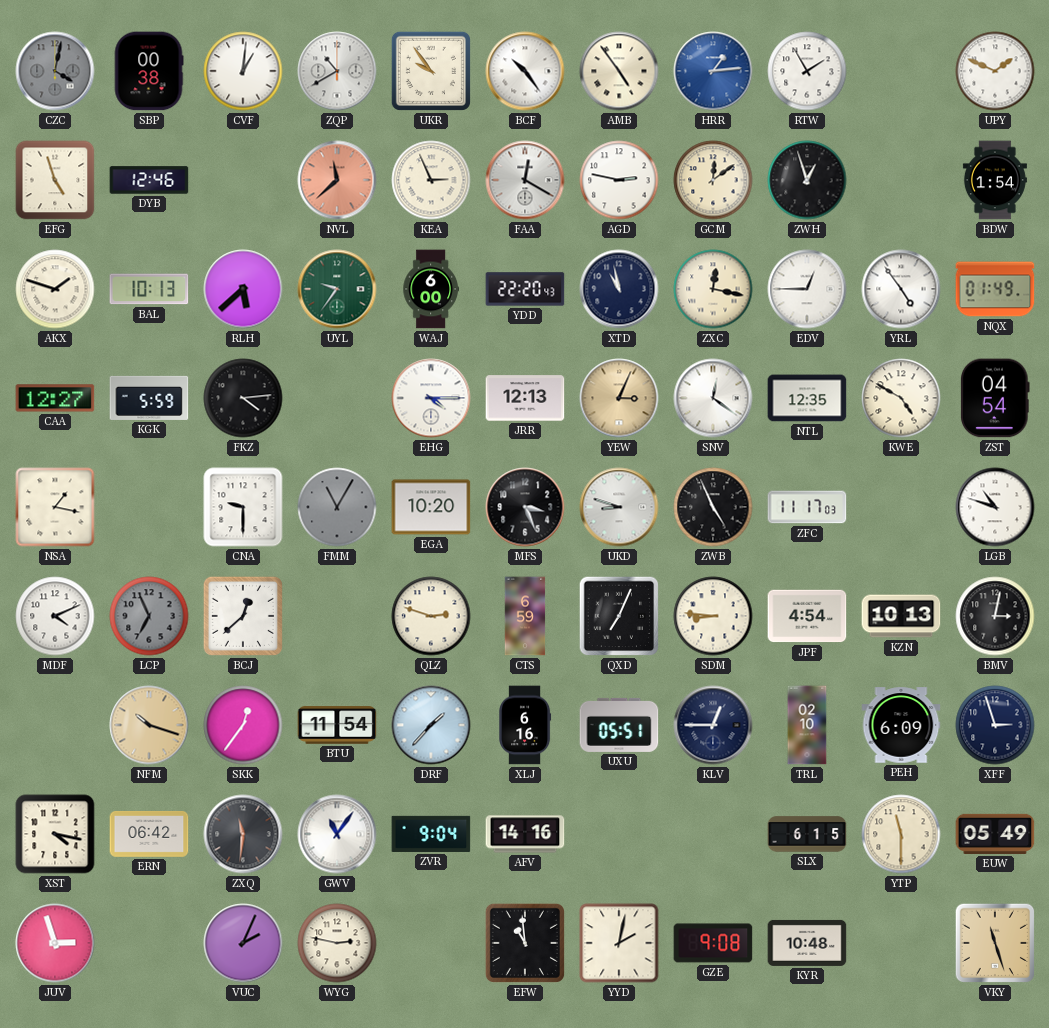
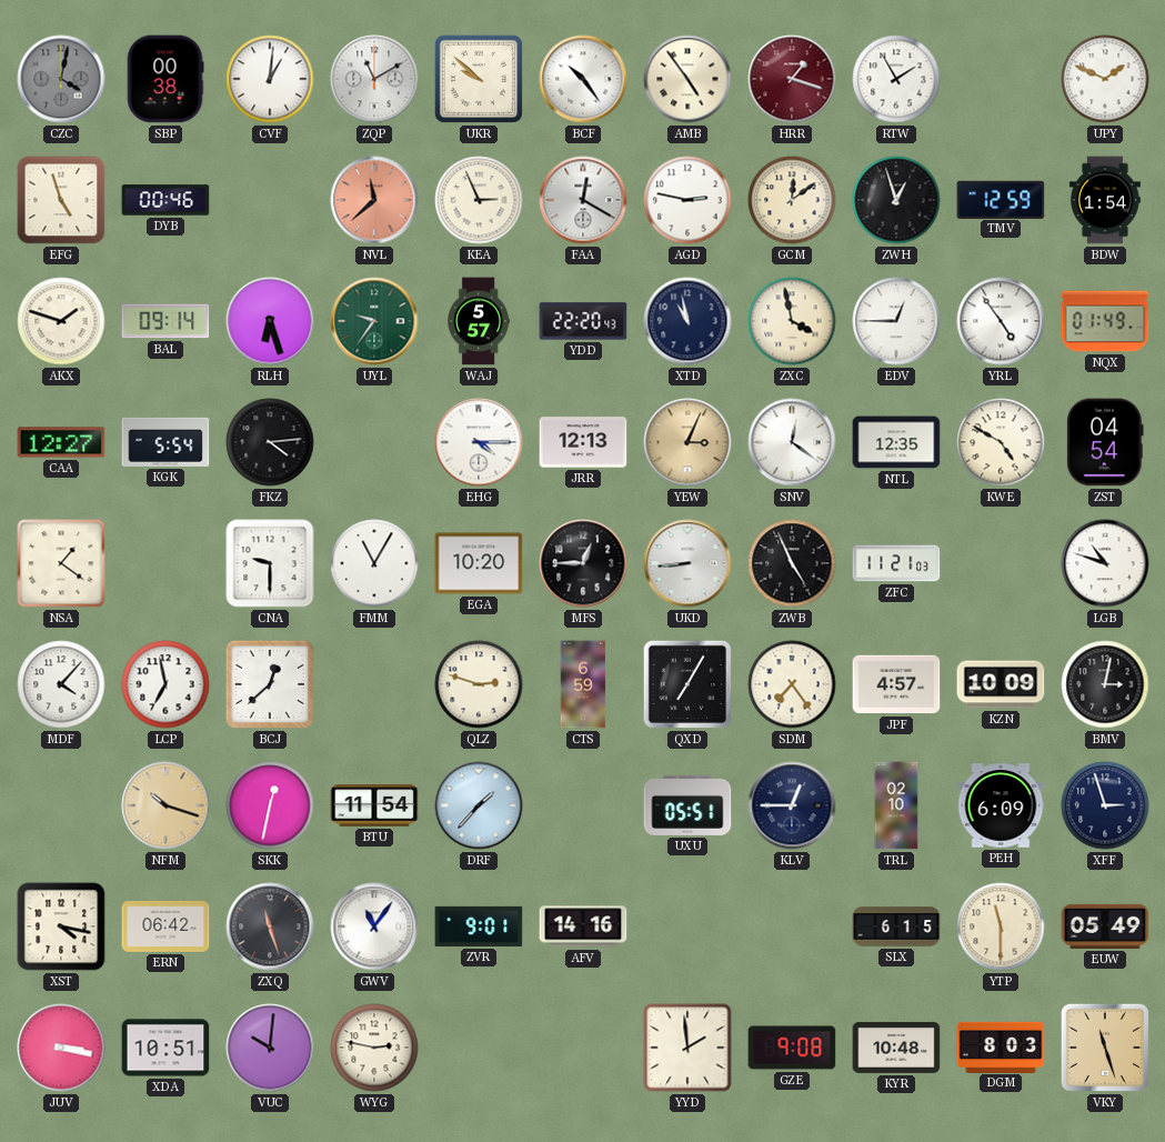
ZQP: 10:40 -> 11:10 (374, 79)
UKR: 9:54 -> 9:52 (479, 79)
HRR: 1:14 -> 1:18 (792, 79)
HRR dial: blue -> burgundy (792, 79)
DYB: 12:46 -> 00:46 (165, 200)
TMV: none -> 12:59 (1001, 199)
BAL: 10:13 -> 09:14 (165, 321)
RLH: 5:38 -> 6:27 (270, 321)
WAJ: 6:00 -> 5:57 (479, 321)
ZXC: 12:17 -> 3:58 (792, 321)
KGK: 5:59 -> 5:54 (165, 442)
NSA: 1:17 -> 1:21 (61, 563)
FMM dial: grey -> white (374, 563)
MFS: 3:26 -> 12:45 (583, 563)
UKD: 8:48 -> 8:44 (687, 563)
ZFC: 11:17 -> 11:21 (896, 563)
MDF: 4:11 -> 4:07 (61, 684)
LCP: 6:56 -> 6:58 (165, 684)
LCP dial: grey -> white (165, 684)
QXD: 7:04 -> 7:05 (687, 684)
SDM: 8:46 -> 7:24 (792, 684)
JPF: 4:54 -> 4:57 (896, 684)
KZN: 10:13 -> 10:09 (1001, 684)
SKK: 12:36 -> 12:32 (270, 805)
XLJ: 6:16 -> none (525, 725)
ZXQ: 11:31 -> 11:27 (270, 926)
ZVR: 9:04 -> 9:01 (479, 926)
JUV: 2:57 -> 3:17 (61, 1048)
XDA: none -> 10:51 (165, 1048)
VUC: 2:04 -> 10:01 (270, 1048)
EFW: 10:59 -> none (525, 943)
YYD: 2:02 -> 1:59 (687, 1048)
DGM: none -> 8:03 (1001, 1046)
